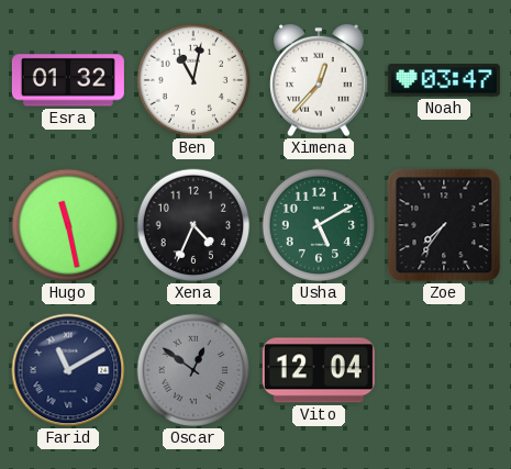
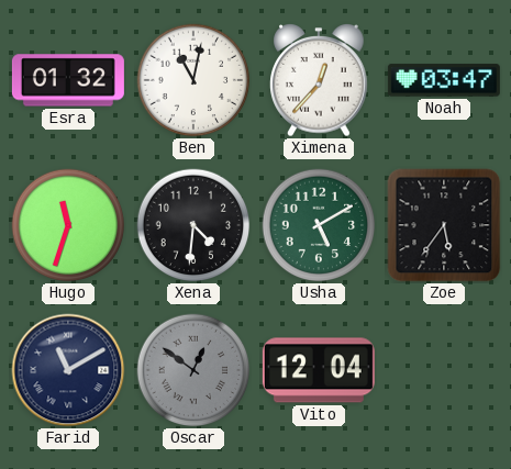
Hugo: 11:28 -> 11:33 (68, 225)
Xena: 4:34 -> 4:31 (193, 225)
Zoe: 7:36 -> 5:36 (444, 225)
